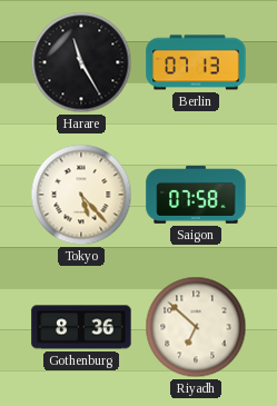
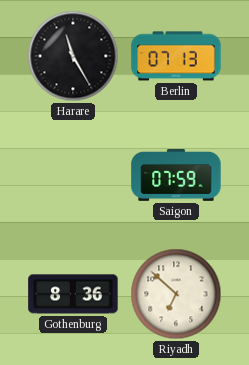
Tokyo: 5:23 -> none (81, 195)
Saigon: 07:58 -> 07:59 (176, 176)
